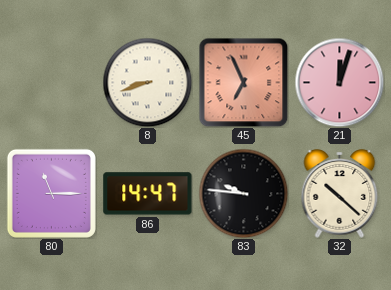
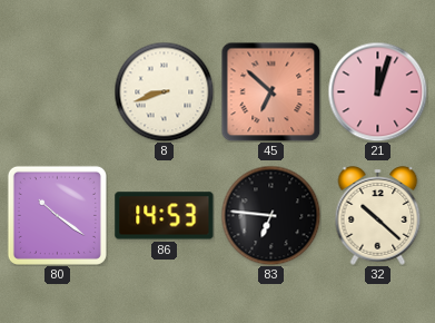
45: 6:56 -> 6:52 (270, 91)
80: 11:15 -> 10:21 (57, 215)
86: 14:47 -> 14:53 (165, 216)
83: 9:46 -> 6:46 (270, 215)
